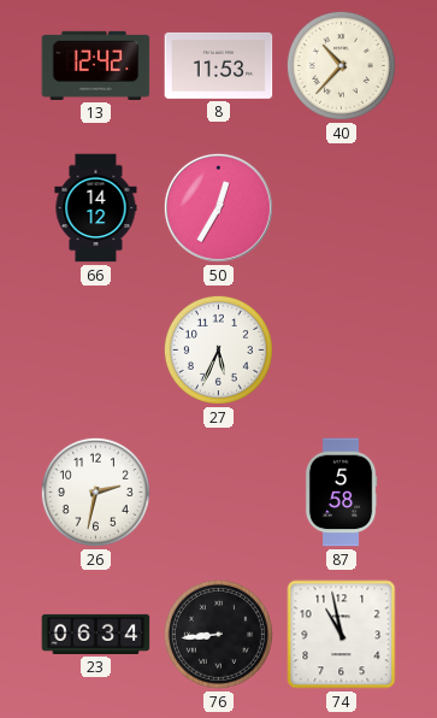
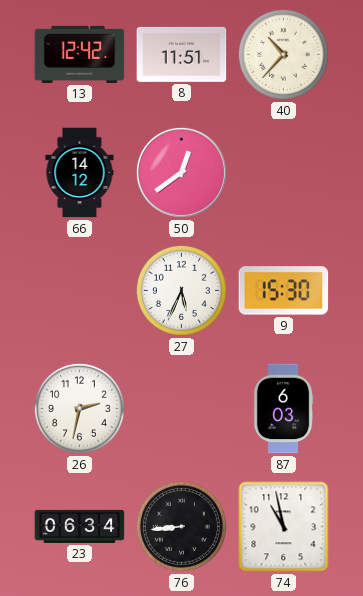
8: 11:53 -> 11:51 (182, 54)
50: 12:35 -> 12:39 (181, 172)
9: none -> 15:30 (284, 291)
87: 5:58 -> 6:03 (283, 409)
